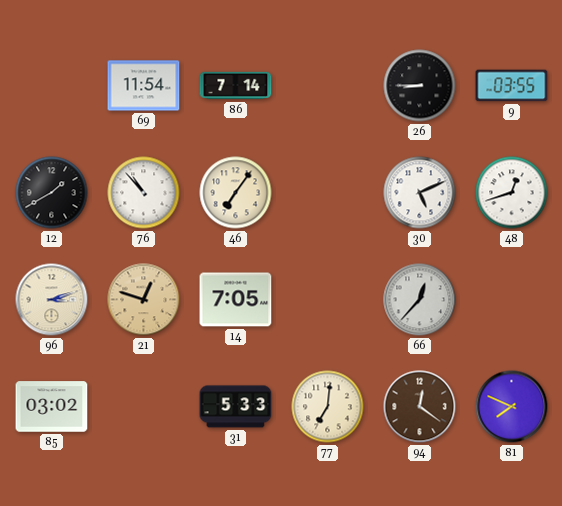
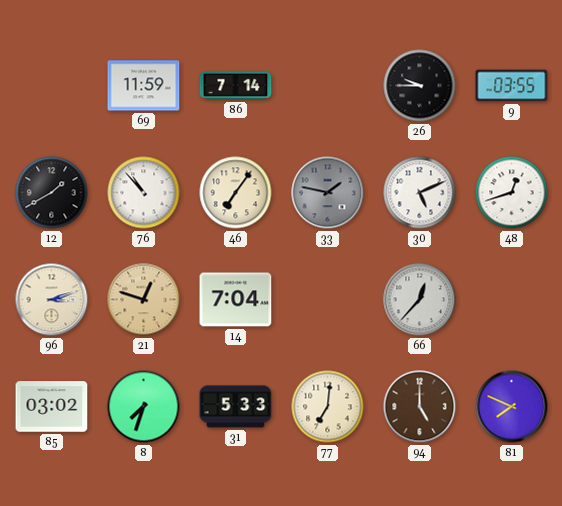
69: 11:54 -> 11:59 (144, 86)
26: 8:45 -> 9:45 (420, 86)
33: none -> 1:47 (328, 193)
14: 7:05 -> 7:04 (236, 300)
8: none -> 7:33 (144, 407)
94: 12:21 -> 5:00 (420, 407)
